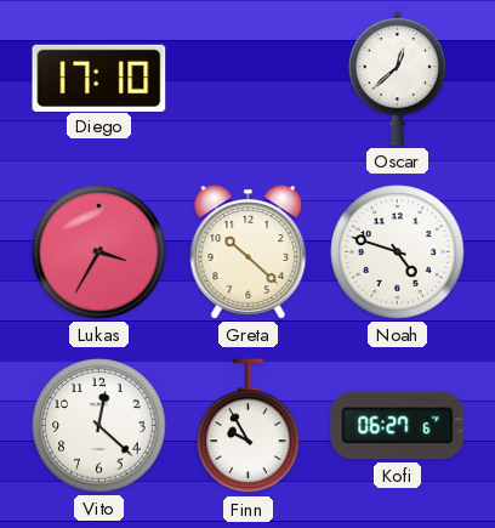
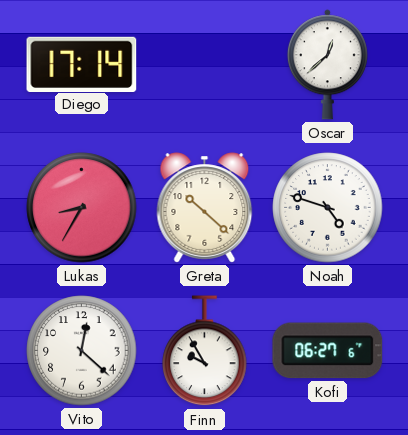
Diego: 17:10 -> 17:14 (82, 64)
Lukas: 3:35 -> 8:35 (82, 208)
